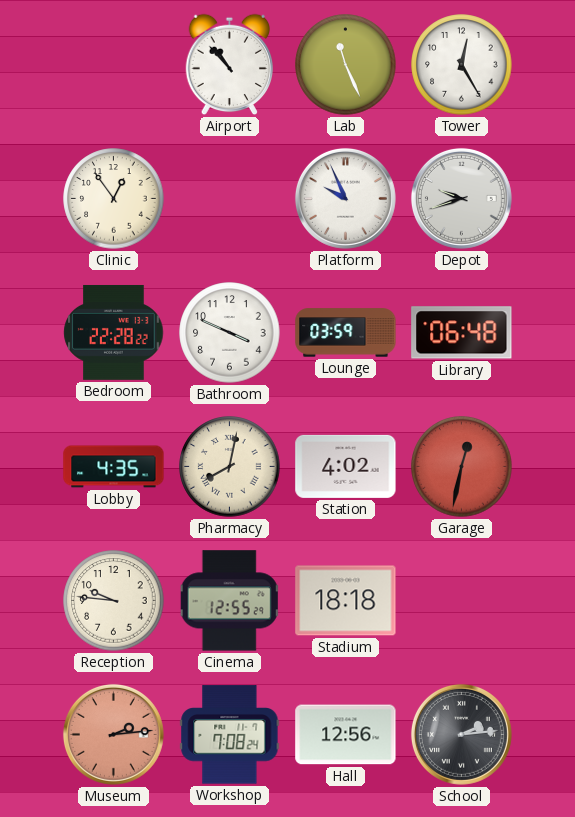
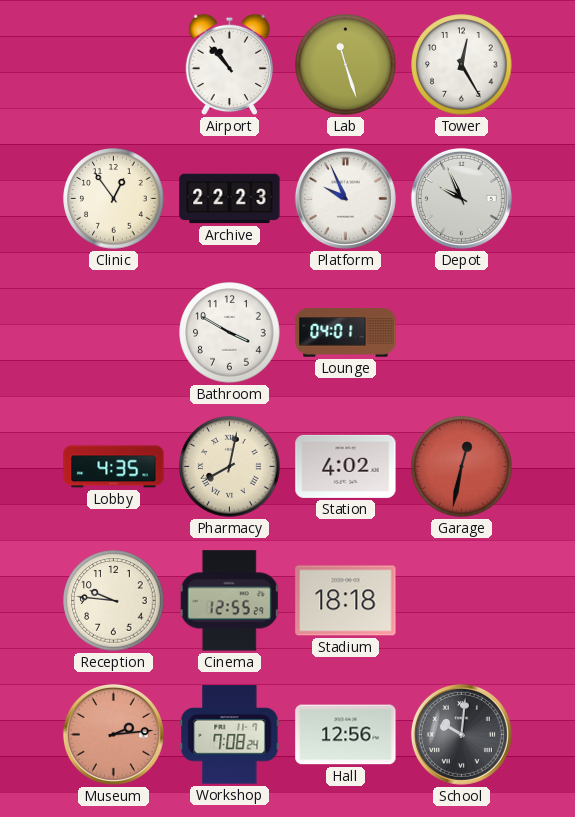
Lab: 11:26 -> 11:27 (346, 65)
Archive: none -> 22:23 (230, 199)
Depot: 9:42 -> 9:56 (461, 198)
Bedroom: 22:28 -> none (114, 332)
Bathroom: 3:49 -> 3:50 (230, 333)
Lounge: 03:59 -> 04:01 (346, 333)
Library: 06:48 -> none (462, 333)
School: 2:14 -> 10:01 (461, 734)
